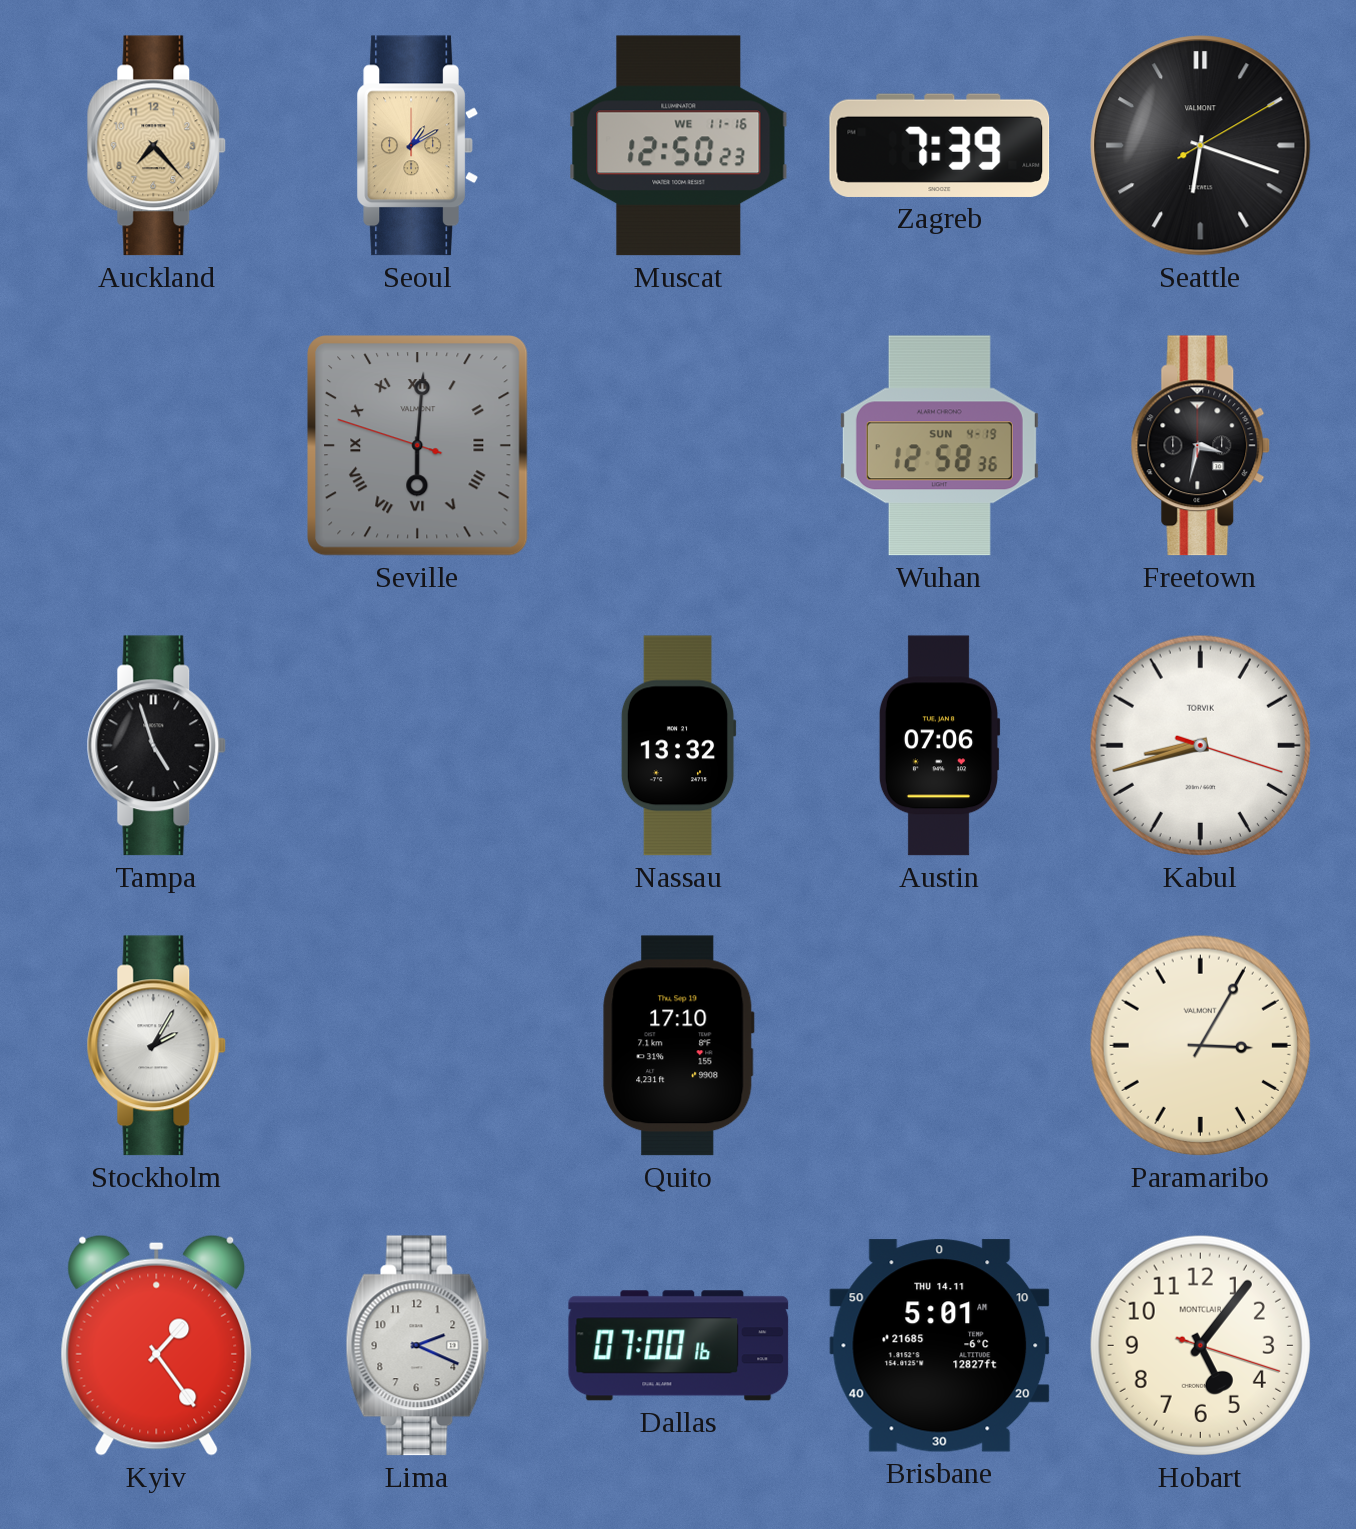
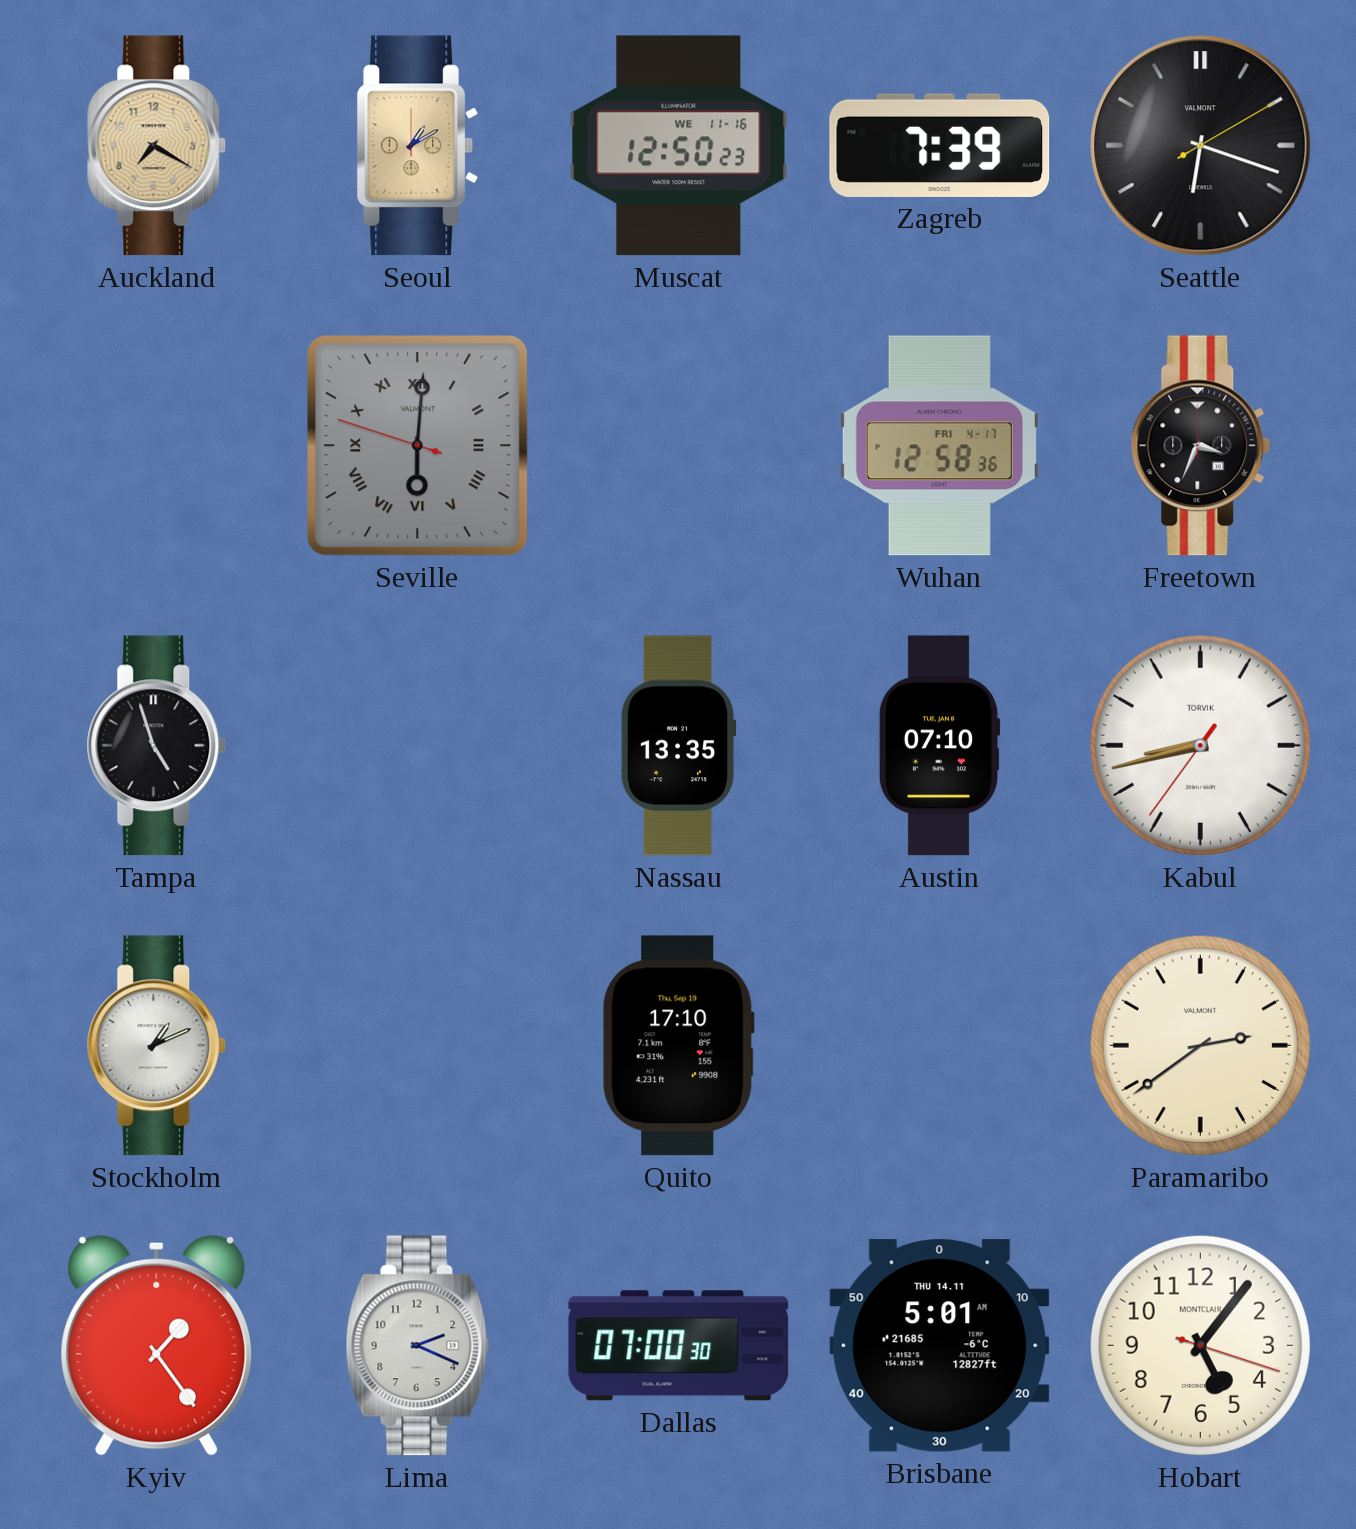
Auckland: 7:23 -> 7:20 (157, 146)
Wuhan date: SUN 4-19 -> FRI 4-17 (939, 446)
Freetown: 3:32 -> 3:34 (1201, 446)
Nassau: 13:32 -> 13:35 (678, 746)
Austin: 07:06 -> 07:10 (939, 746)
Kabul: 8:42:18 -> 8:42:36 (1200, 745)
Stockholm: 2:05 -> 1:11 (157, 1046)
Paramaribo: 3:05 -> 2:39 (1200, 1045)
Dallas: 07:00:16 -> 07:00:30 (679, 1346)
